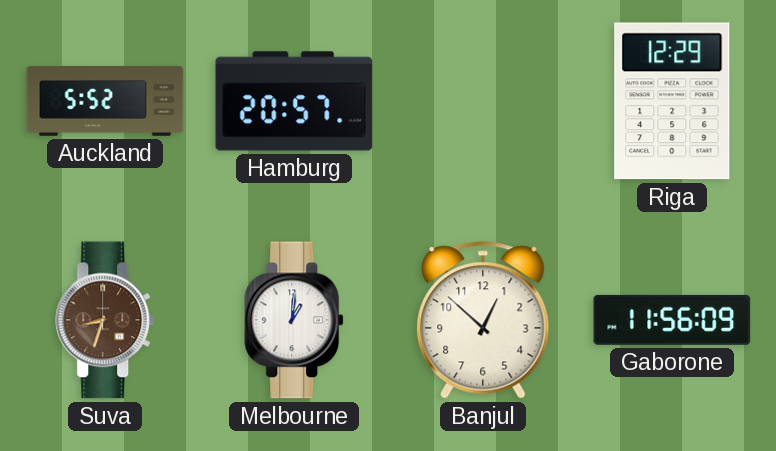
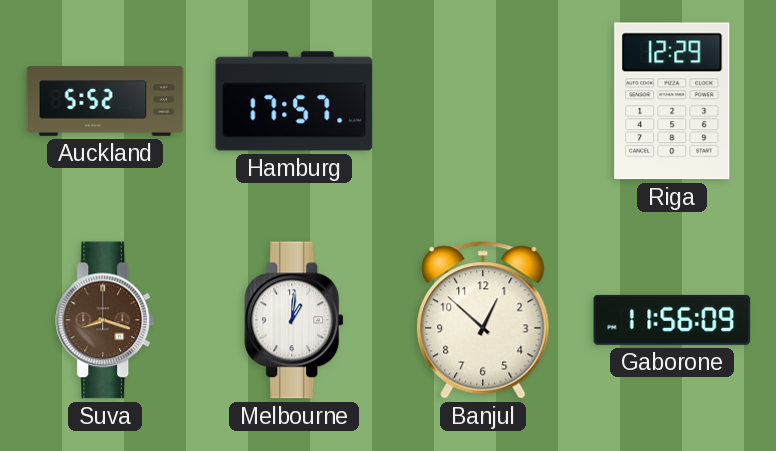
Hamburg: 20:57 -> 17:57 (294, 101)
Suva: 8:33 -> 8:18 (106, 320)
